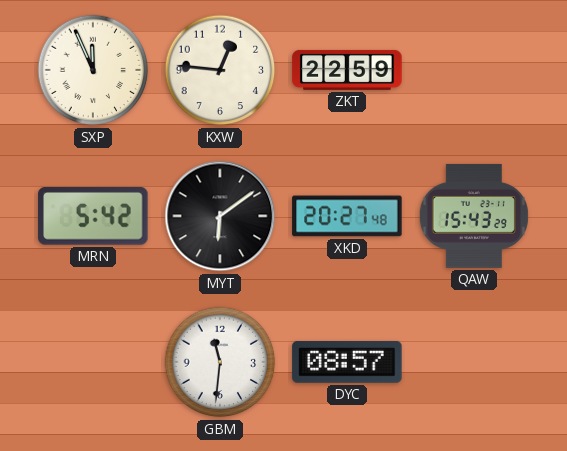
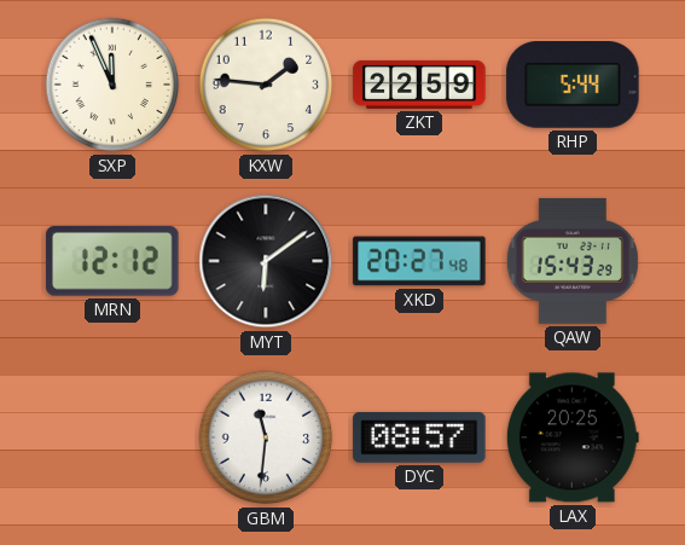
KXW: 12:46 -> 1:46 (266, 85)
RHP: none -> 5:44 (573, 86)
MRN: 5:42 -> 12:12 (112, 262)
LAX: none -> 20:25 (573, 437)
